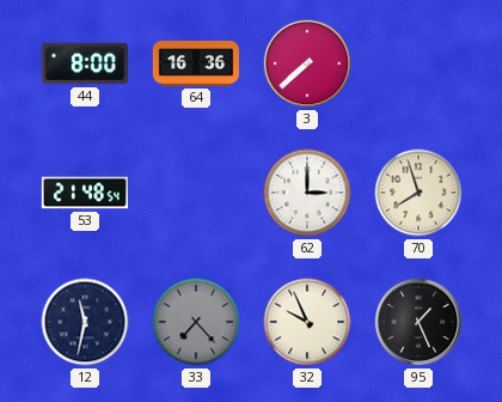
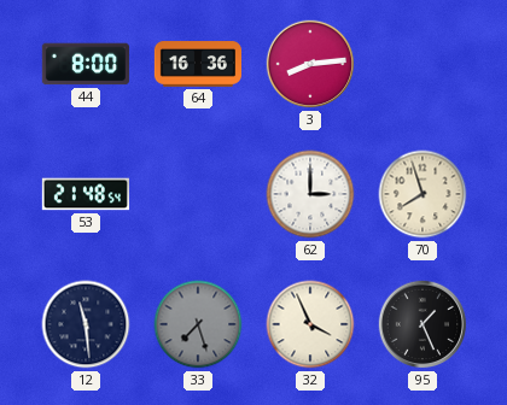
3: 7:38 -> 8:14 (310, 64)
12: 11:32 -> 11:29 (86, 324)
33: 7:23 -> 7:27 (198, 324)
32: 9:56 -> 3:56 (310, 324)
